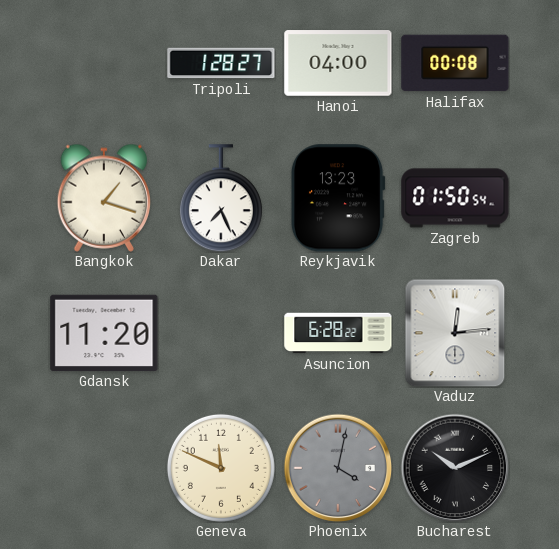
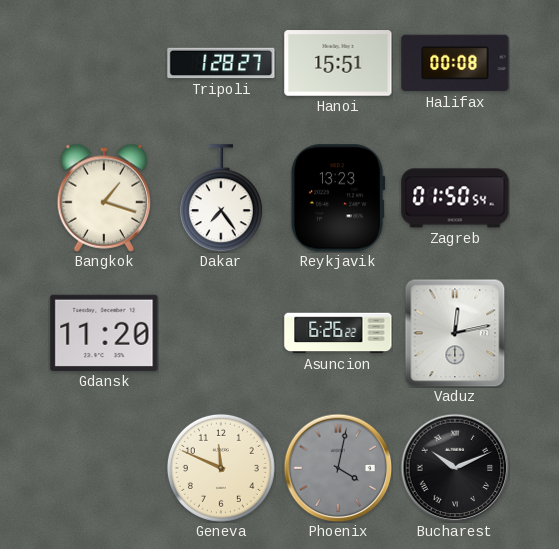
Hanoi: 04:00 -> 15:51 (338, 63)
Dakar: 7:26 -> 7:24 (221, 198)
Asuncion: 6:28 -> 6:26 (338, 333)
Vaduz: 12:14 -> 12:13 (455, 333)
